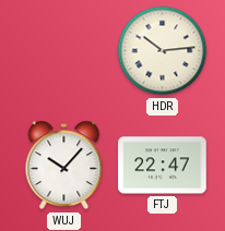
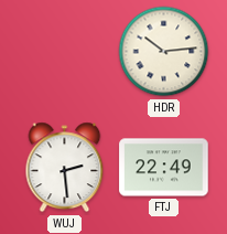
WUJ: 10:07 -> 2:29 (65, 168)
FTJ: 22:47 -> 22:49 (164, 168)
